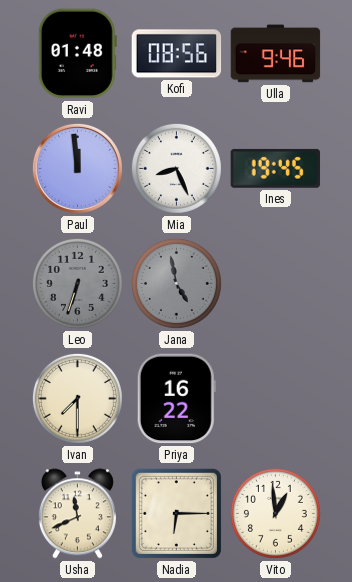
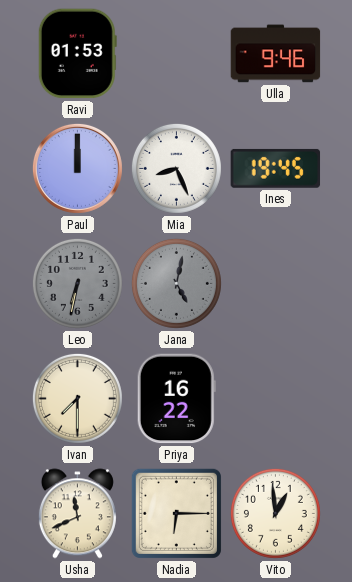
Ravi: 01:48 -> 01:53 (77, 54)
Kofi: 08:56 -> none (177, 54)
Paul: 11:59 -> 12:00 (77, 168)
Leo: 6:33 -> 6:32 (77, 283)
Jana: 4:58 -> 5:02 (176, 283)
